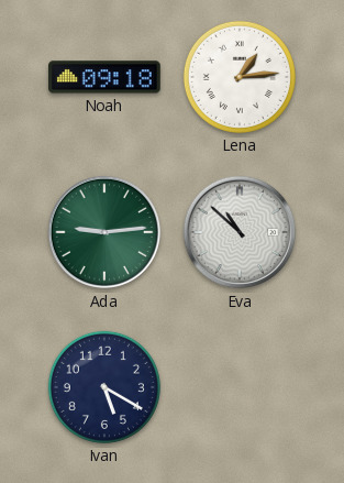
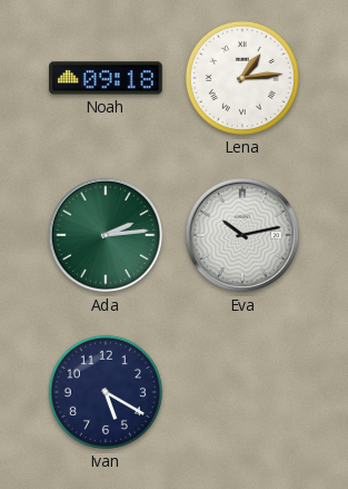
Ada: 9:14 -> 2:14 (106, 235)
Eva: 10:52 -> 10:13 (242, 235)
